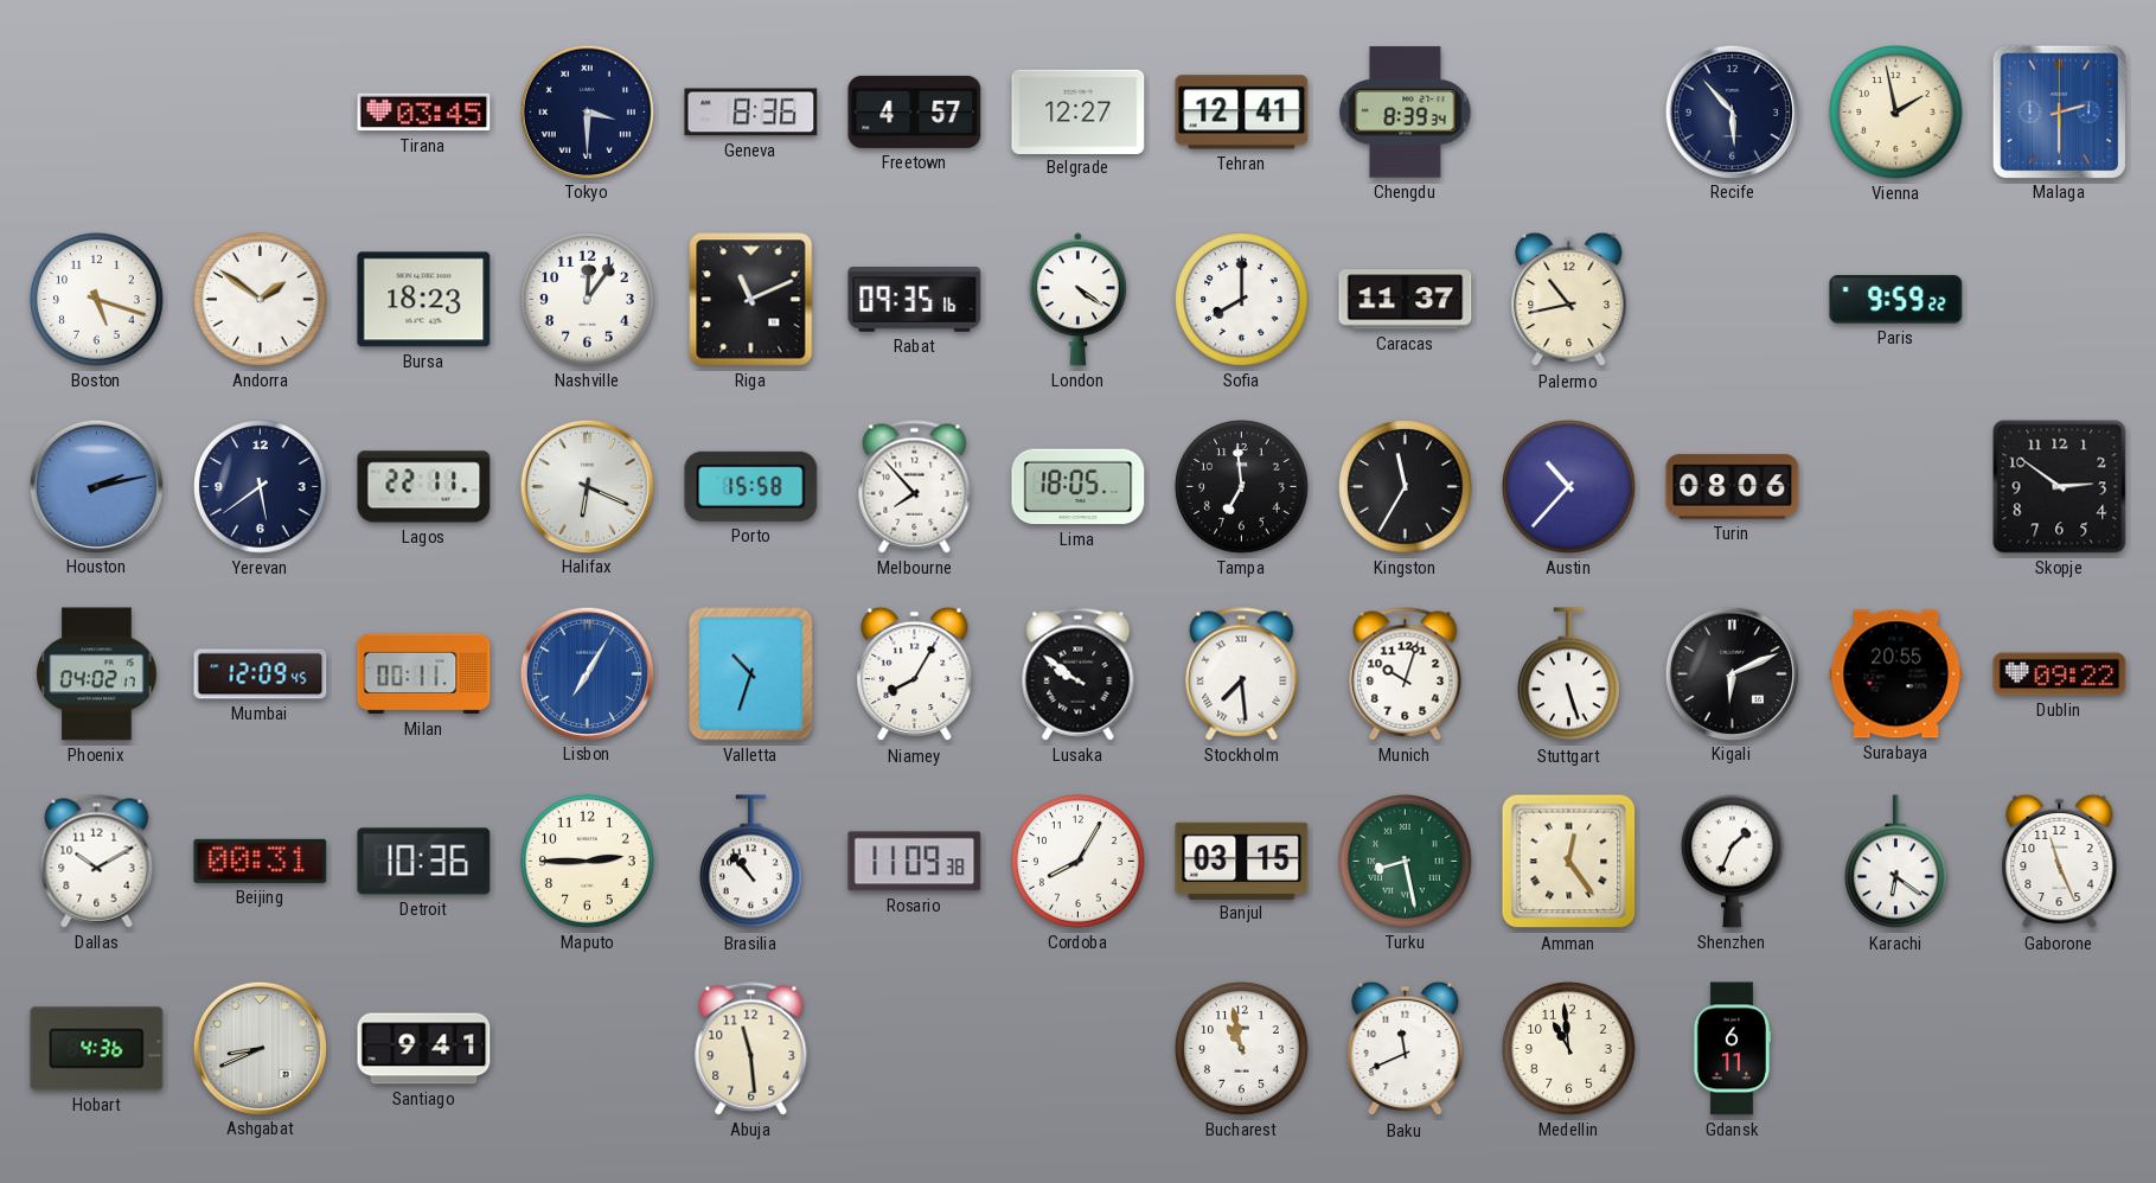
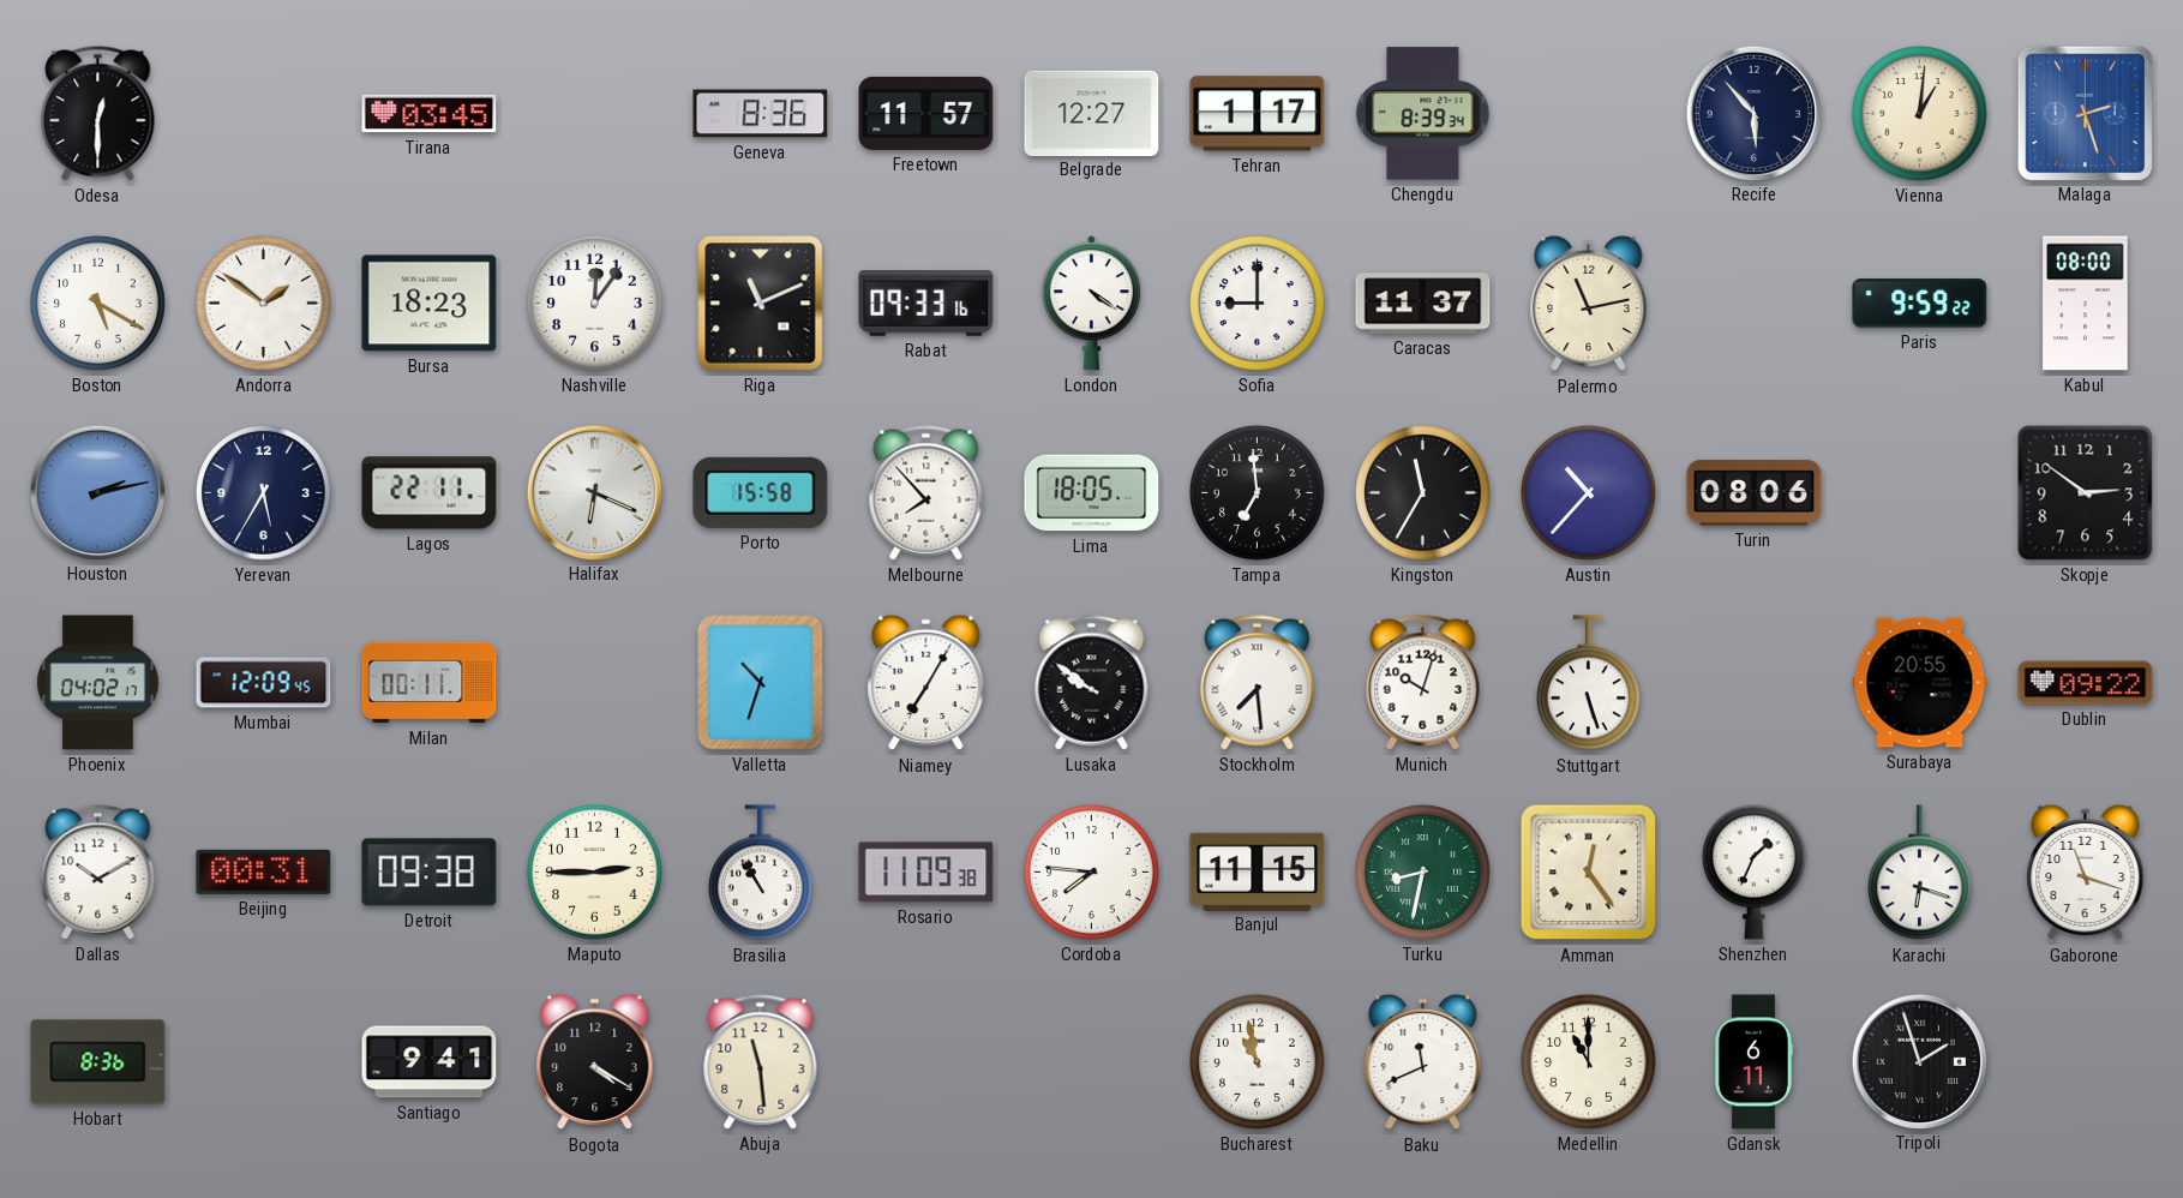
Odesa: none -> 12:30 (98, 114)
Tokyo: 3:30 -> none (587, 111)
Freetown: 4:57 -> 11:57 (926, 113)
Tehran: 12:41 -> 1:17 (1258, 114)
Vienna: 1:58 -> 1:01 (1920, 114)
Malaga: 2:30 -> 2:27 (2085, 113)
Boston: 5:18 -> 5:20 (98, 304)
Rabat: 09:35 -> 09:33 (926, 304)
Sofia: 8:00 -> 9:00 (1258, 304)
Palermo: 10:43 -> 11:13 (1589, 304)
Kabul: none -> 08:00 (2086, 304)
Yerevan: 5:39 -> 5:35 (264, 493)
Lisbon: 7:05 -> none (587, 673)
Niamey: 8:05 -> 7:05 (926, 683)
Kigali: 6:11 -> none (1732, 673)
Detroit: 10:36 -> 09:38 (430, 873)
Brasilia: 10:53 -> 10:55 (760, 873)
Cordoba: 8:05 -> 7:46 (1092, 873)
Banjul: 03:15 -> 11:15 (1258, 871)
Turku: 8:28 -> 8:32 (1423, 873)
Karachi: 6:21 -> 6:18 (1919, 873)
Gaborone: 11:26 -> 11:18 (2086, 873)
Hobart: 4:36 -> 8:36 (98, 1062)
Ashgabat: 8:41 -> none (260, 1048)
Bogota: none -> 4:20 (595, 1062)
Medellin: 10:59 -> 11:00 (1589, 1062)
Tripoli: none -> 1:57 (1919, 1061)
